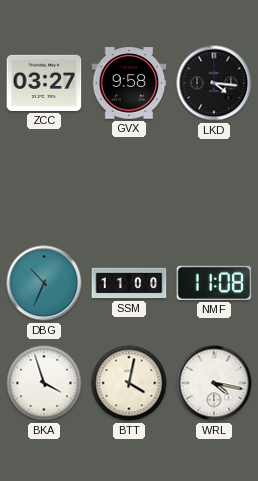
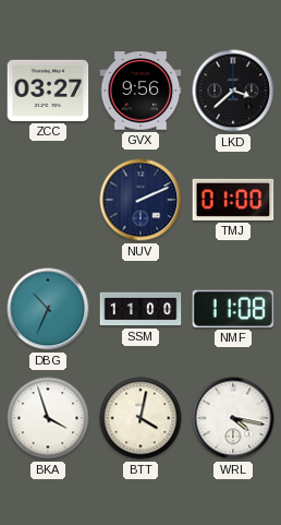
GVX: 9:58 -> 9:56 (140, 91)
LKD: 4:16 -> 3:38 (233, 91)
NUV: none -> 2:11 (140, 200)
TMJ: none -> 01:00 (233, 200)
